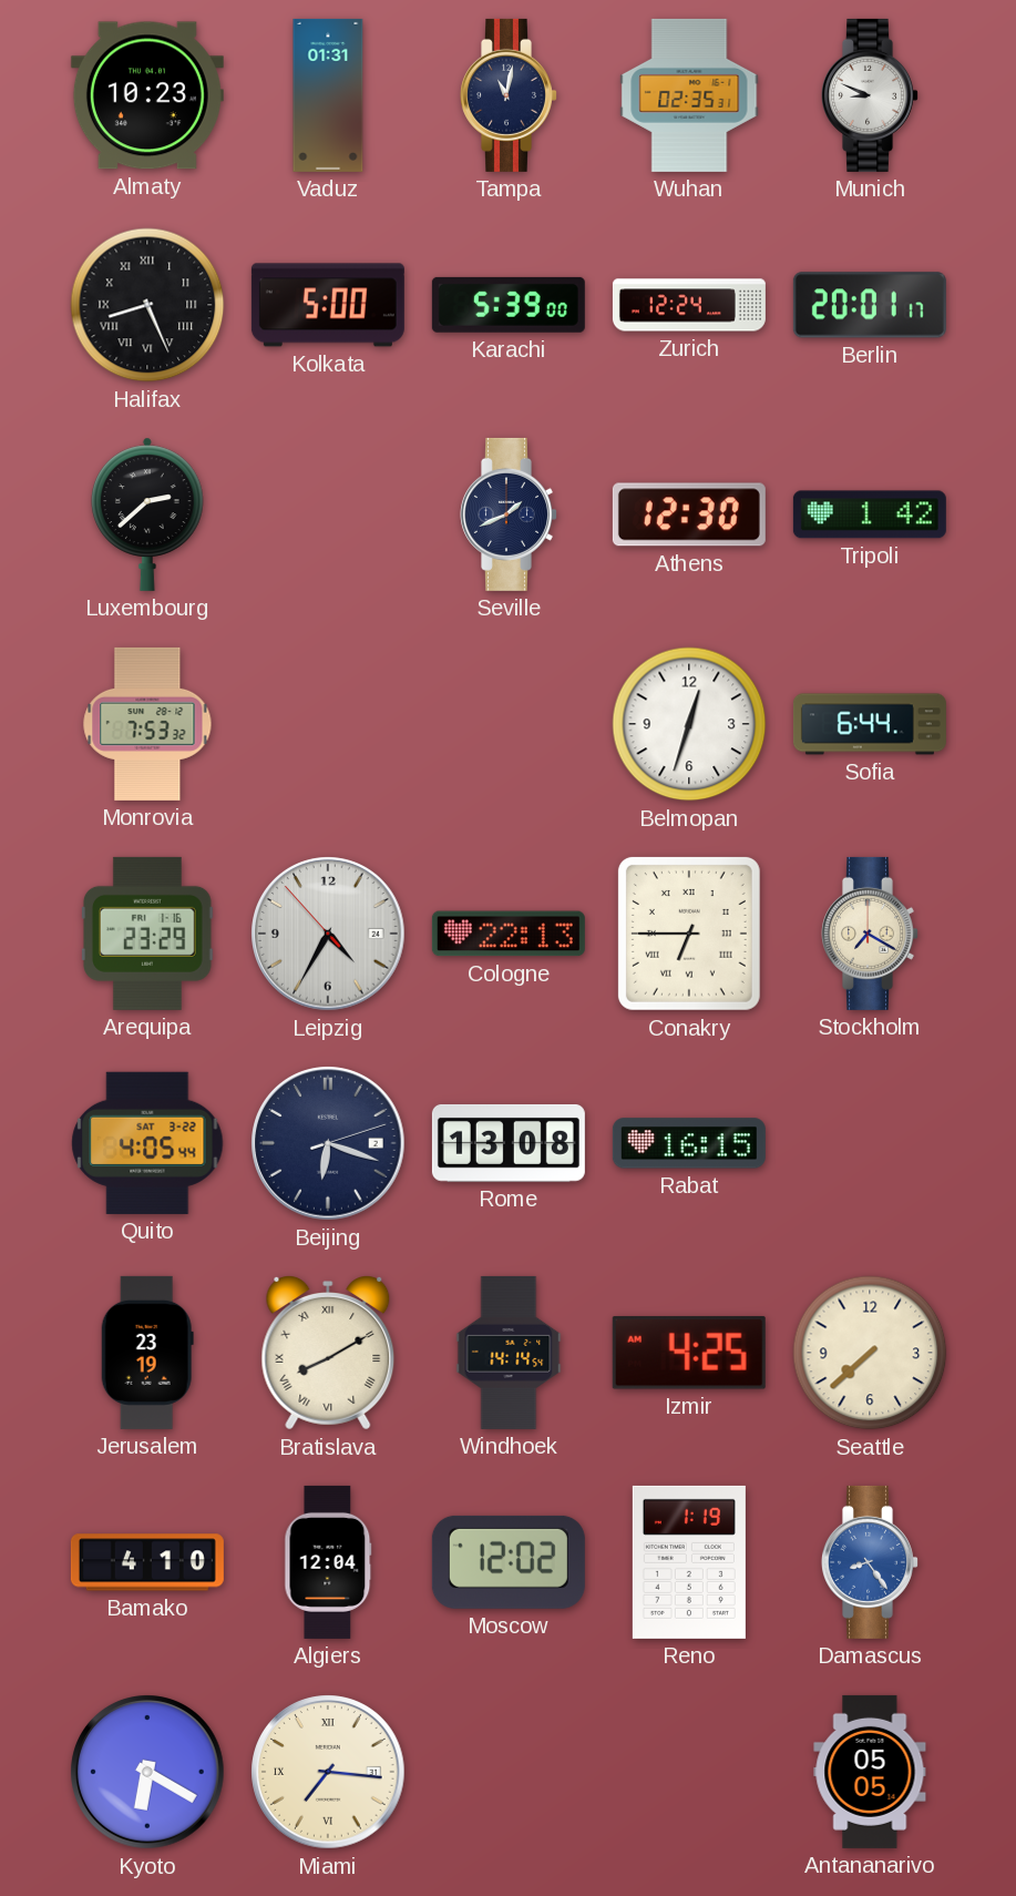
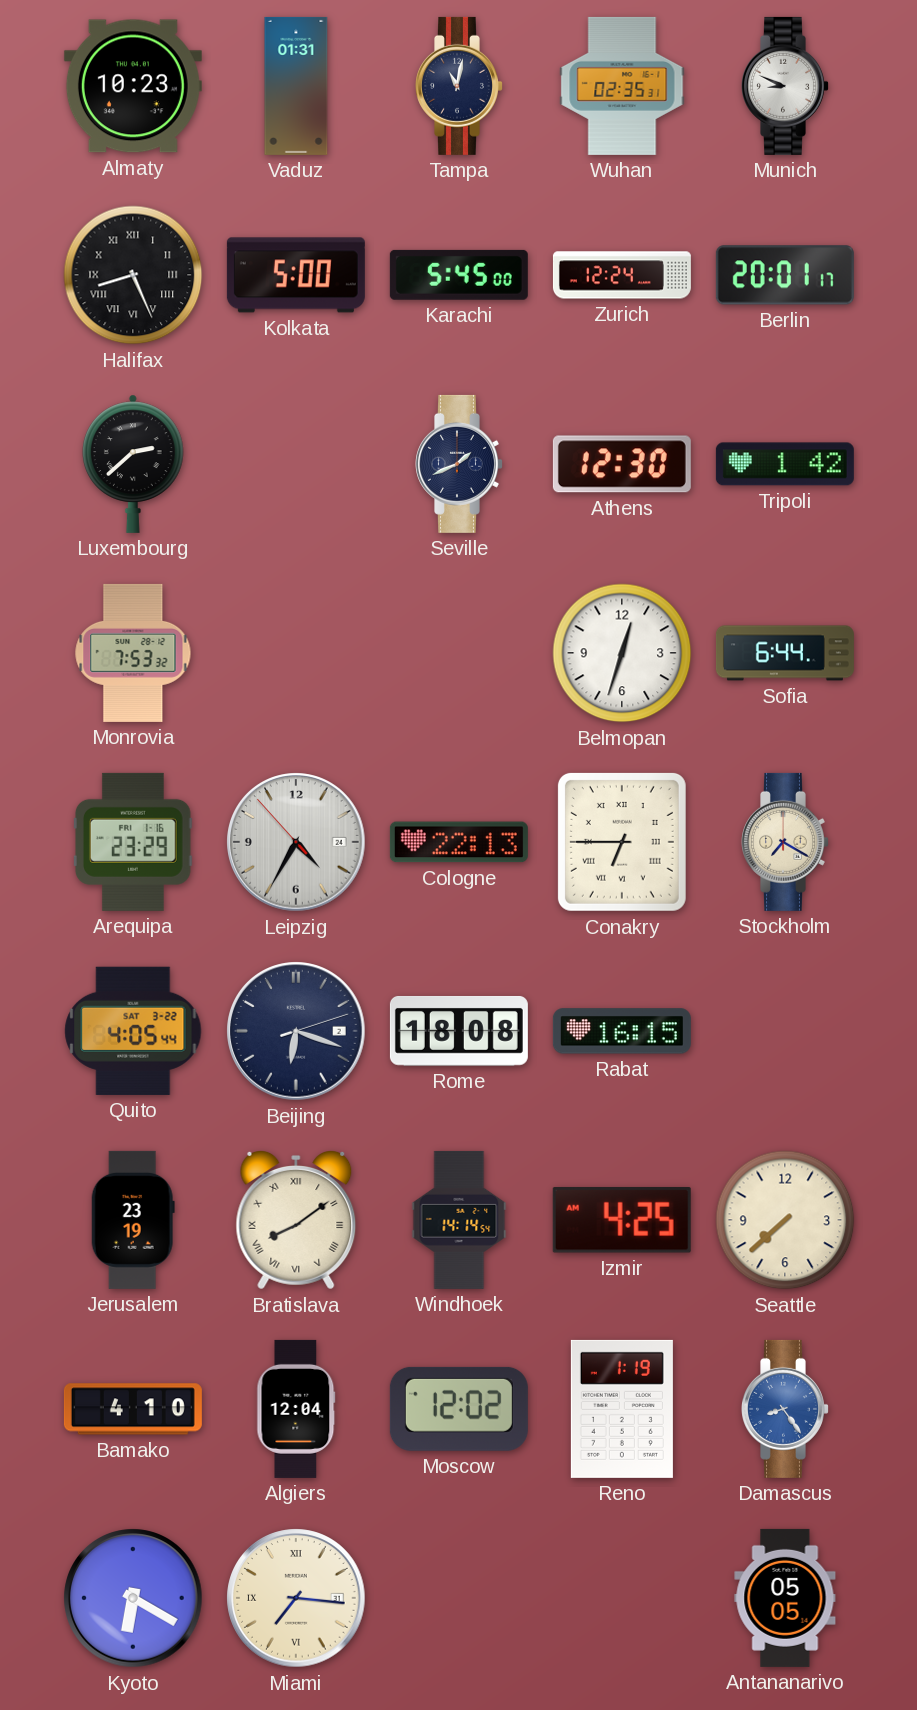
Karachi: 5:39 -> 5:45 (459, 275)
Rome: 13:08 -> 18:08 (459, 1031)
Bratislava: 8:10 -> 8:09 (296, 1221)
